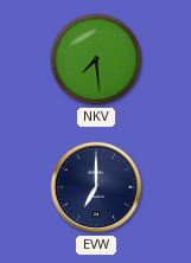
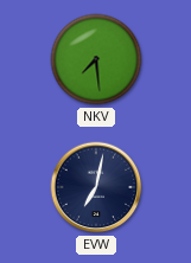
EVW: 7:00 -> 7:02 (96, 187)
